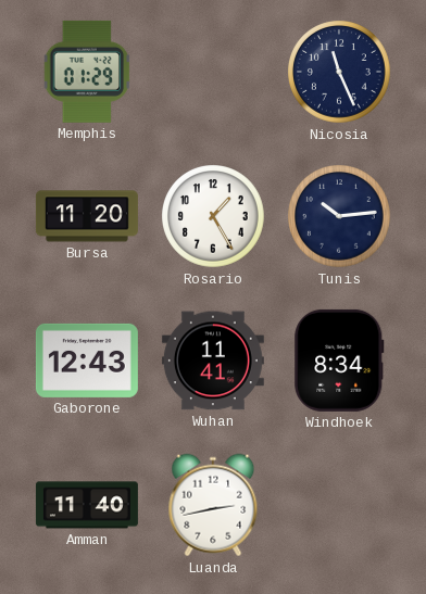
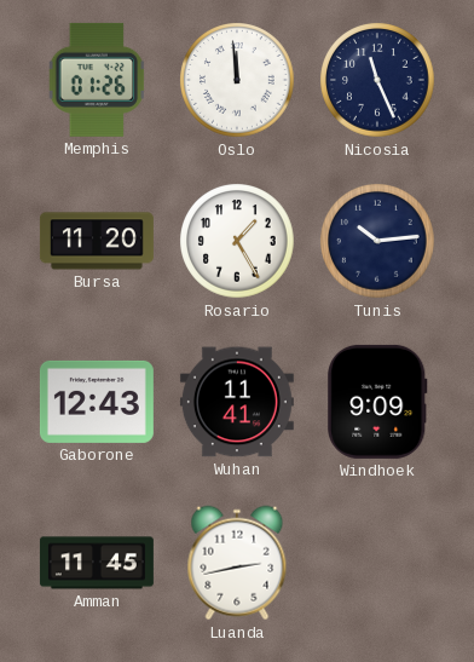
Memphis: 01:29 -> 01:26 (97, 80)
Oslo: none -> 11:59 (238, 81)
Windhoek: 8:34 -> 9:09 (377, 402)
Amman: 11:40 -> 11:45 (97, 563)
